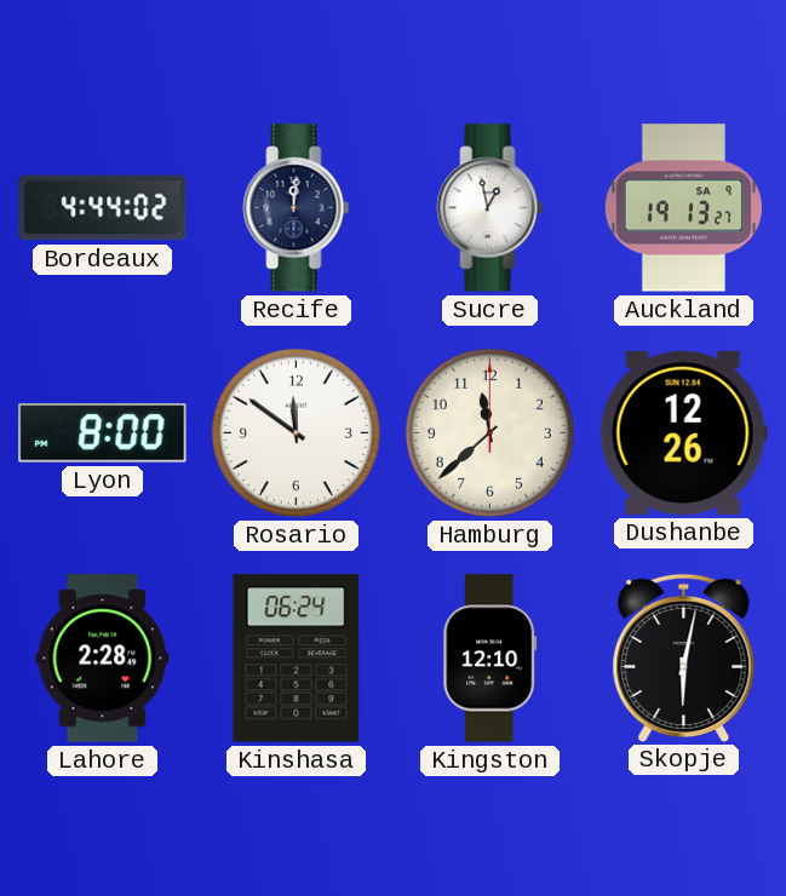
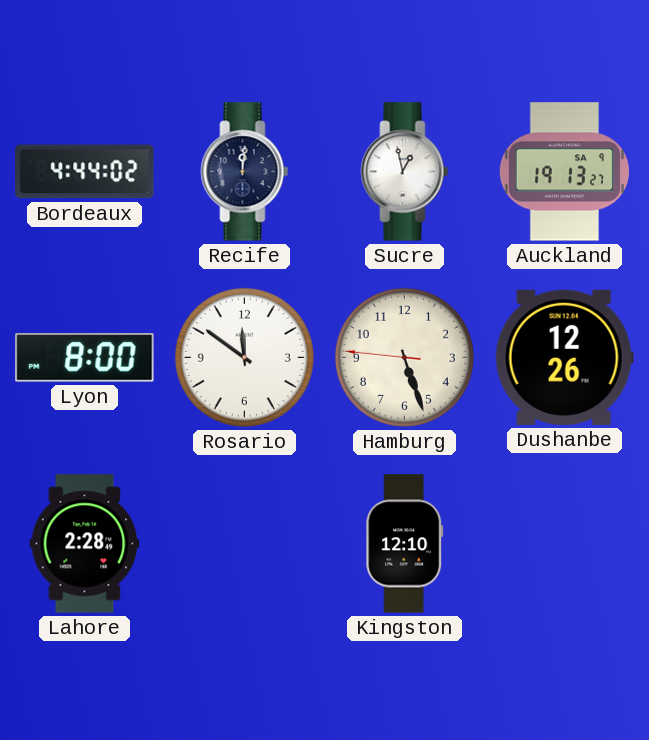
Hamburg: 11:38 -> 5:26 (404, 357)
Kinshasa: 06:24 -> none (297, 659)
Skopje: 6:02 -> none (684, 657)
